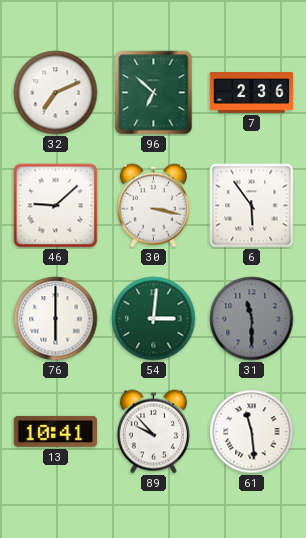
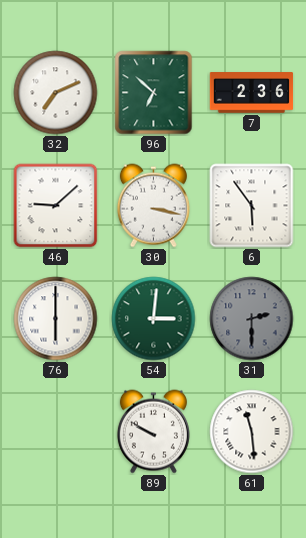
31: 11:30 -> 2:30 (252, 319)
13: 10:41 -> none (55, 431)
89: 9:53 -> 9:50 (153, 432)
